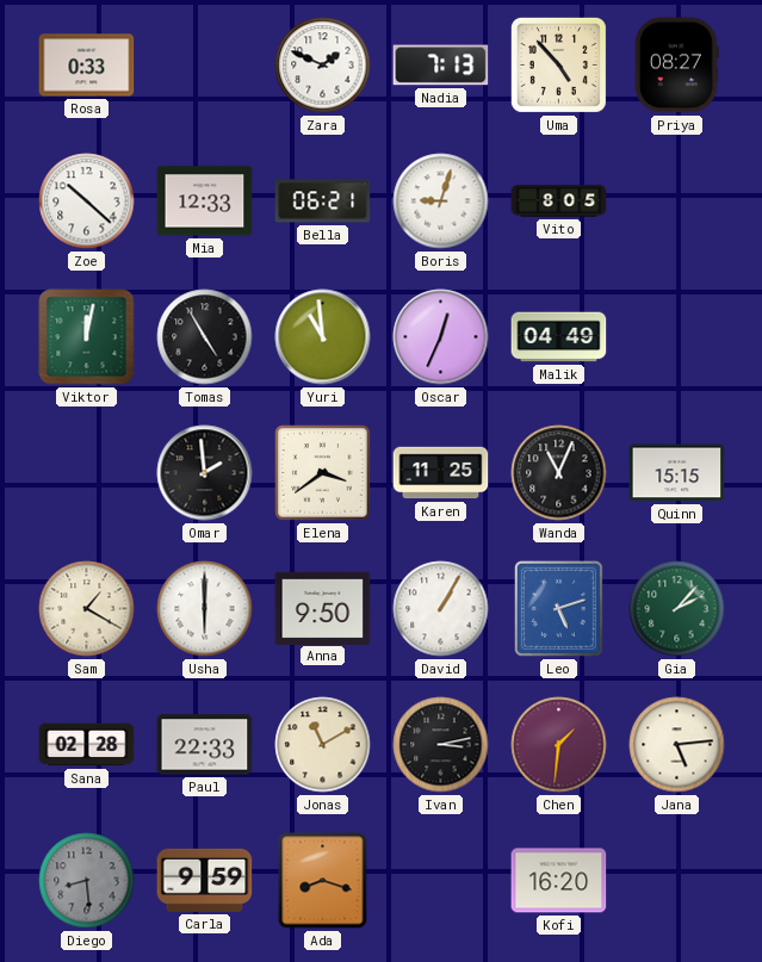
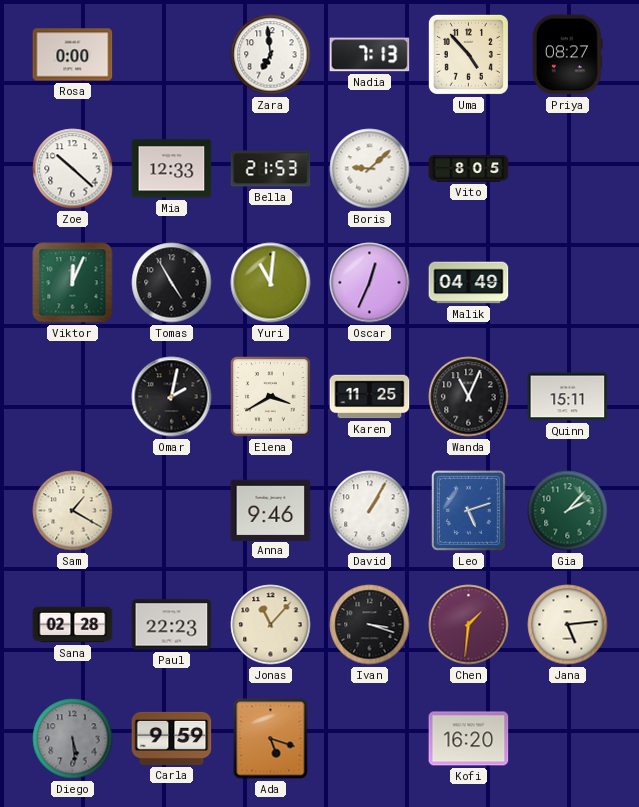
Rosa: 0:33 -> 0:00 (73, 55)
Zara: 1:49 -> 6:59 (271, 55)
Bella: 06:21 -> 21:53 (271, 169)
Boris: 9:03 -> 9:08 (370, 169)
Viktor: 12:02 -> 12:04 (73, 283)
Yuri: 10:59 -> 11:01 (271, 283)
Omar: 1:59 -> 2:02 (172, 397)
Elena: 3:39 -> 3:40 (271, 397)
Quinn: 15:15 -> 15:11 (568, 397)
Usha: 6:00 -> none (205, 609)
Anna: 9:50 -> 9:46 (271, 510)
Paul: 22:33 -> 22:23 (172, 625)
Jonas: 11:10 -> 11:07 (271, 625)
Ivan: 3:13 -> 3:18 (370, 625)
Diego: 8:29 -> 5:29 (73, 739)
Ada: 8:18 -> 5:18 (271, 739)
